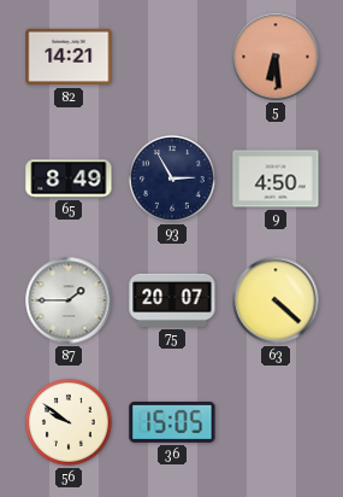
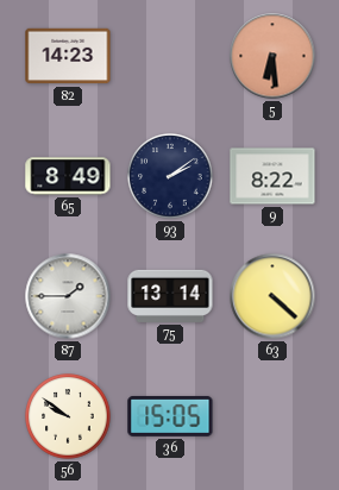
82: 14:21 -> 14:23 (68, 56)
93: 2:55 -> 2:09 (170, 176)
9: 4:50 -> 8:22 (272, 176)
75: 20:07 -> 13:14 (170, 296)
